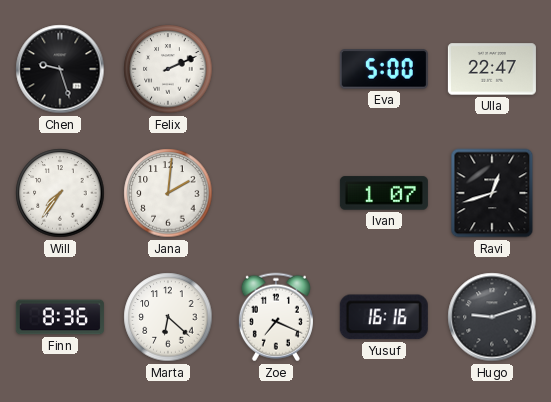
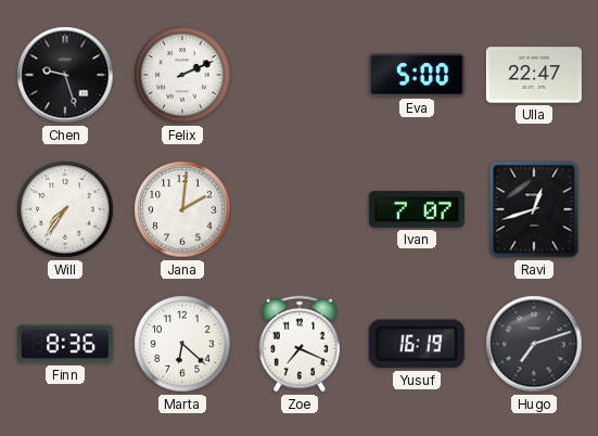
Ivan: 1:07 -> 7:07 (417, 209)
Yusuf: 16:16 -> 16:19 (417, 344)
Hugo: 9:12 -> 7:12 (534, 344)
